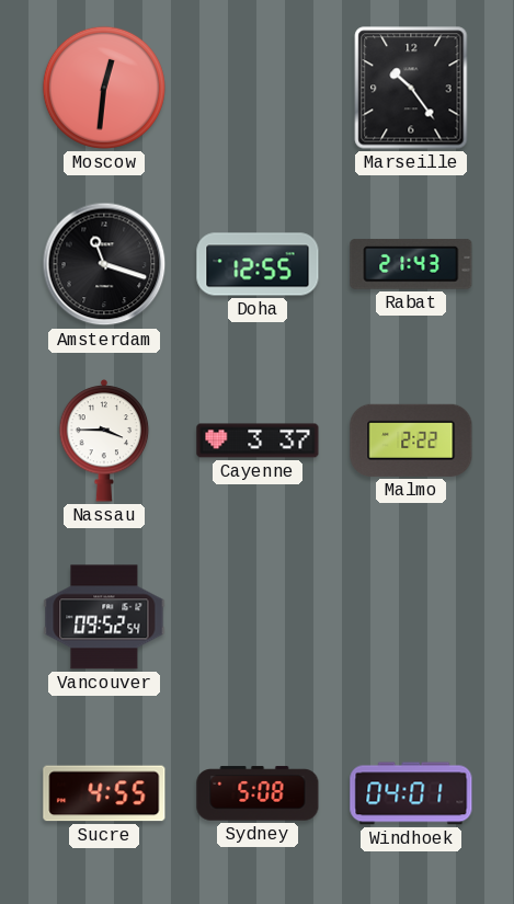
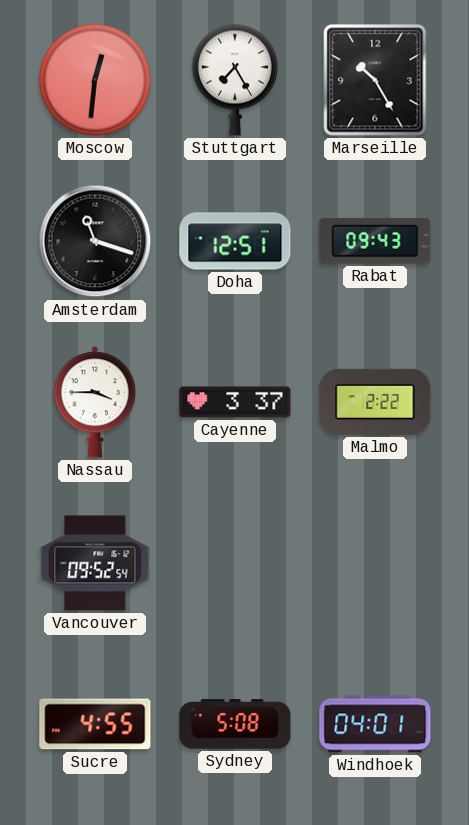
Stuttgart: none -> 7:25 (235, 80)
Marseille: 10:24 -> 10:25 (375, 80)
Doha: 12:55 -> 12:51 (235, 241)
Rabat: 21:43 -> 09:43 (375, 241)
